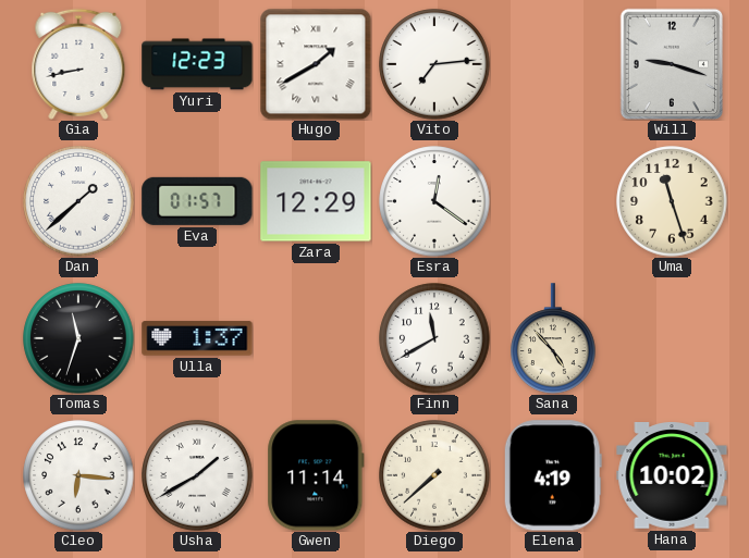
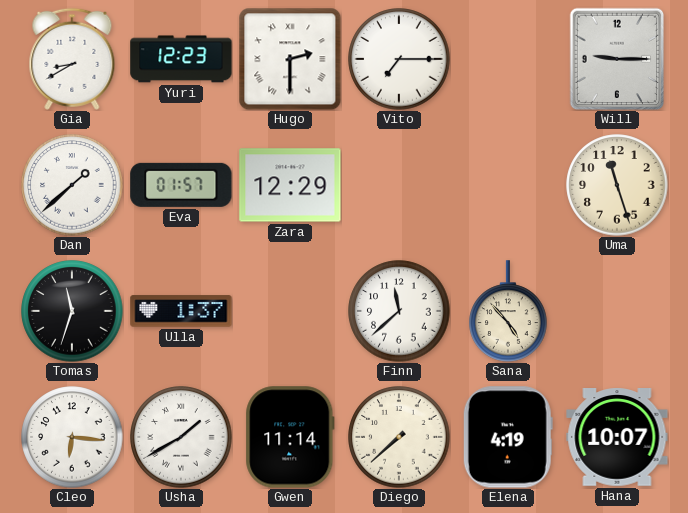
Gia: 8:43 -> 8:40 (72, 59)
Hugo: 1:40 -> 2:30 (290, 59)
Vito: 7:14 -> 7:15 (399, 59)
Will: 9:18 -> 9:15 (617, 59)
Esra: 12:21 -> none (434, 201)
Finn: 11:40 -> 11:38 (399, 311)
Hana: 10:02 -> 10:07 (617, 437)
